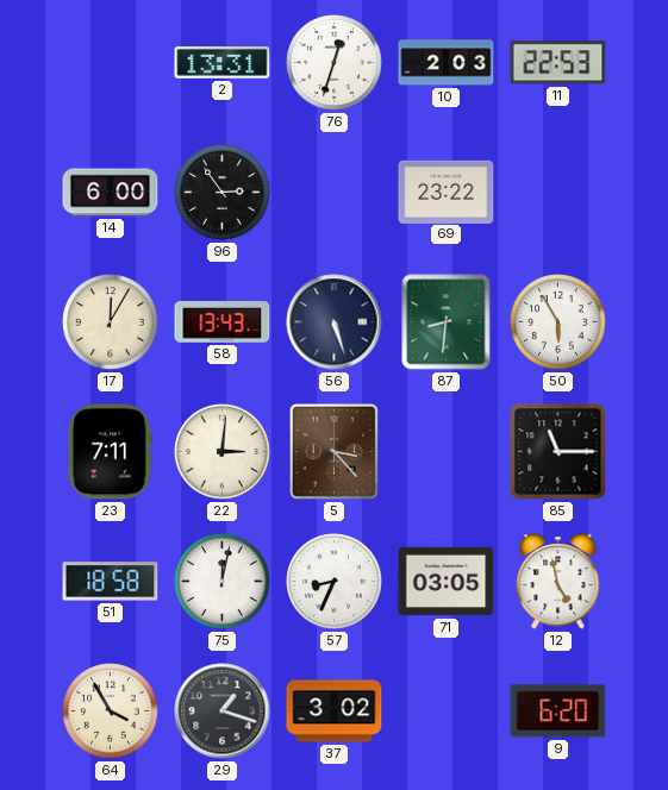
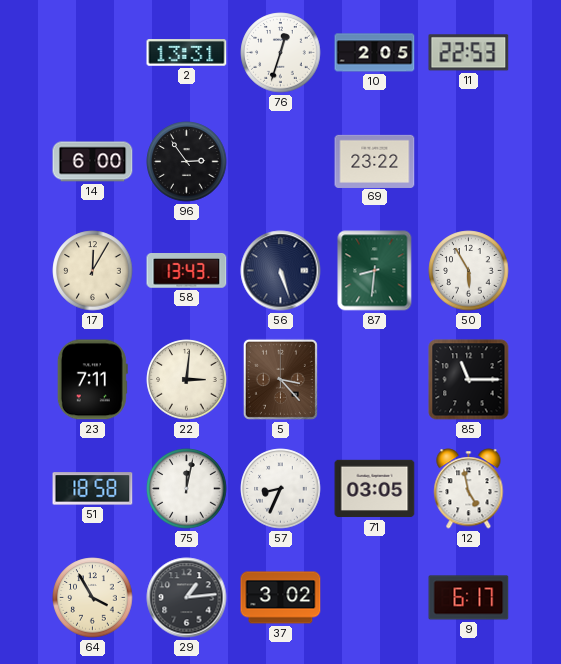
10: 2:03 -> 2:05 (375, 53)
29: 1:18 -> 1:14 (187, 598)
9: 6:20 -> 6:17 (469, 598)
